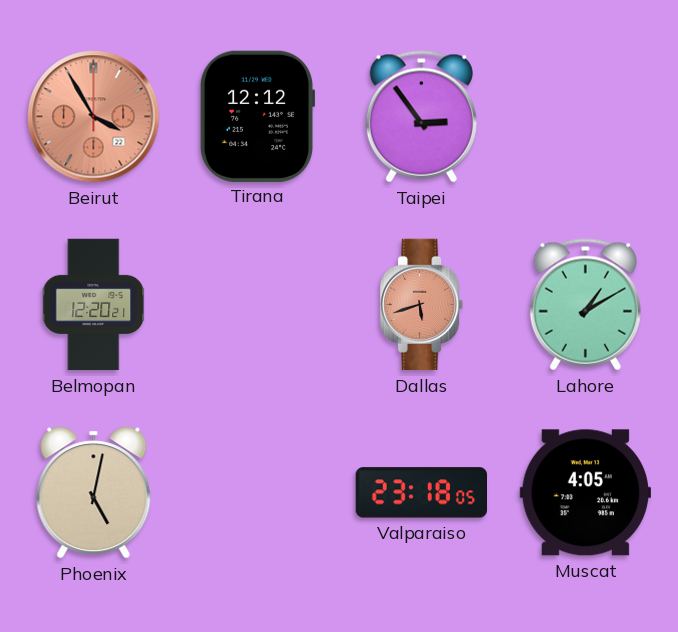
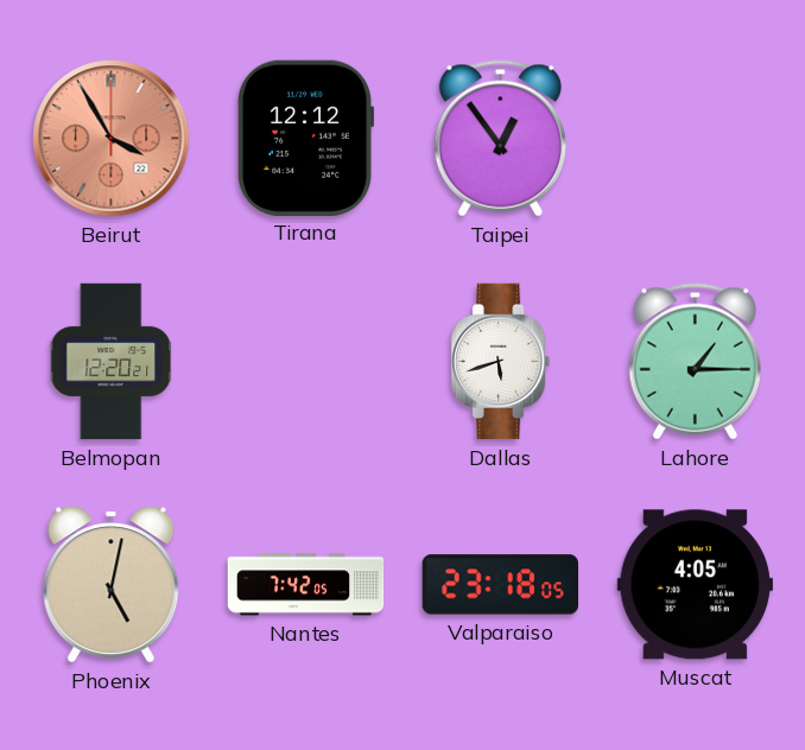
Taipei: 2:54 -> 12:54 (500, 139)
Dallas dial: salmon -> white (501, 362)
Lahore: 1:10 -> 1:15 (695, 362)
Nantes: none -> 7:42 (306, 585)
